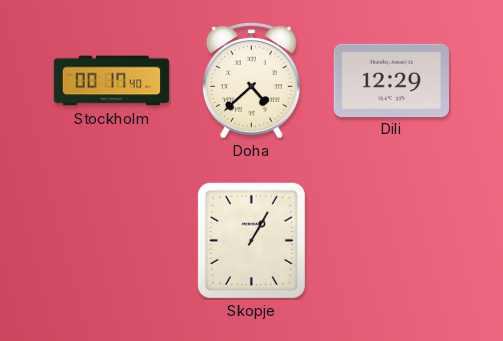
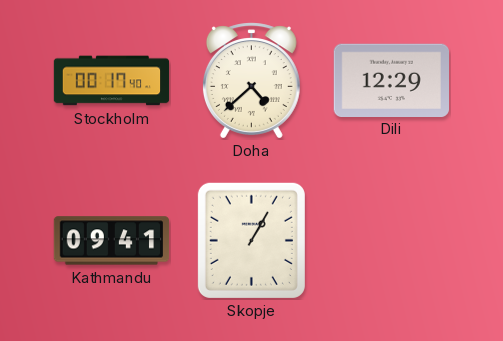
Kathmandu: none -> 09:41 (112, 241)
